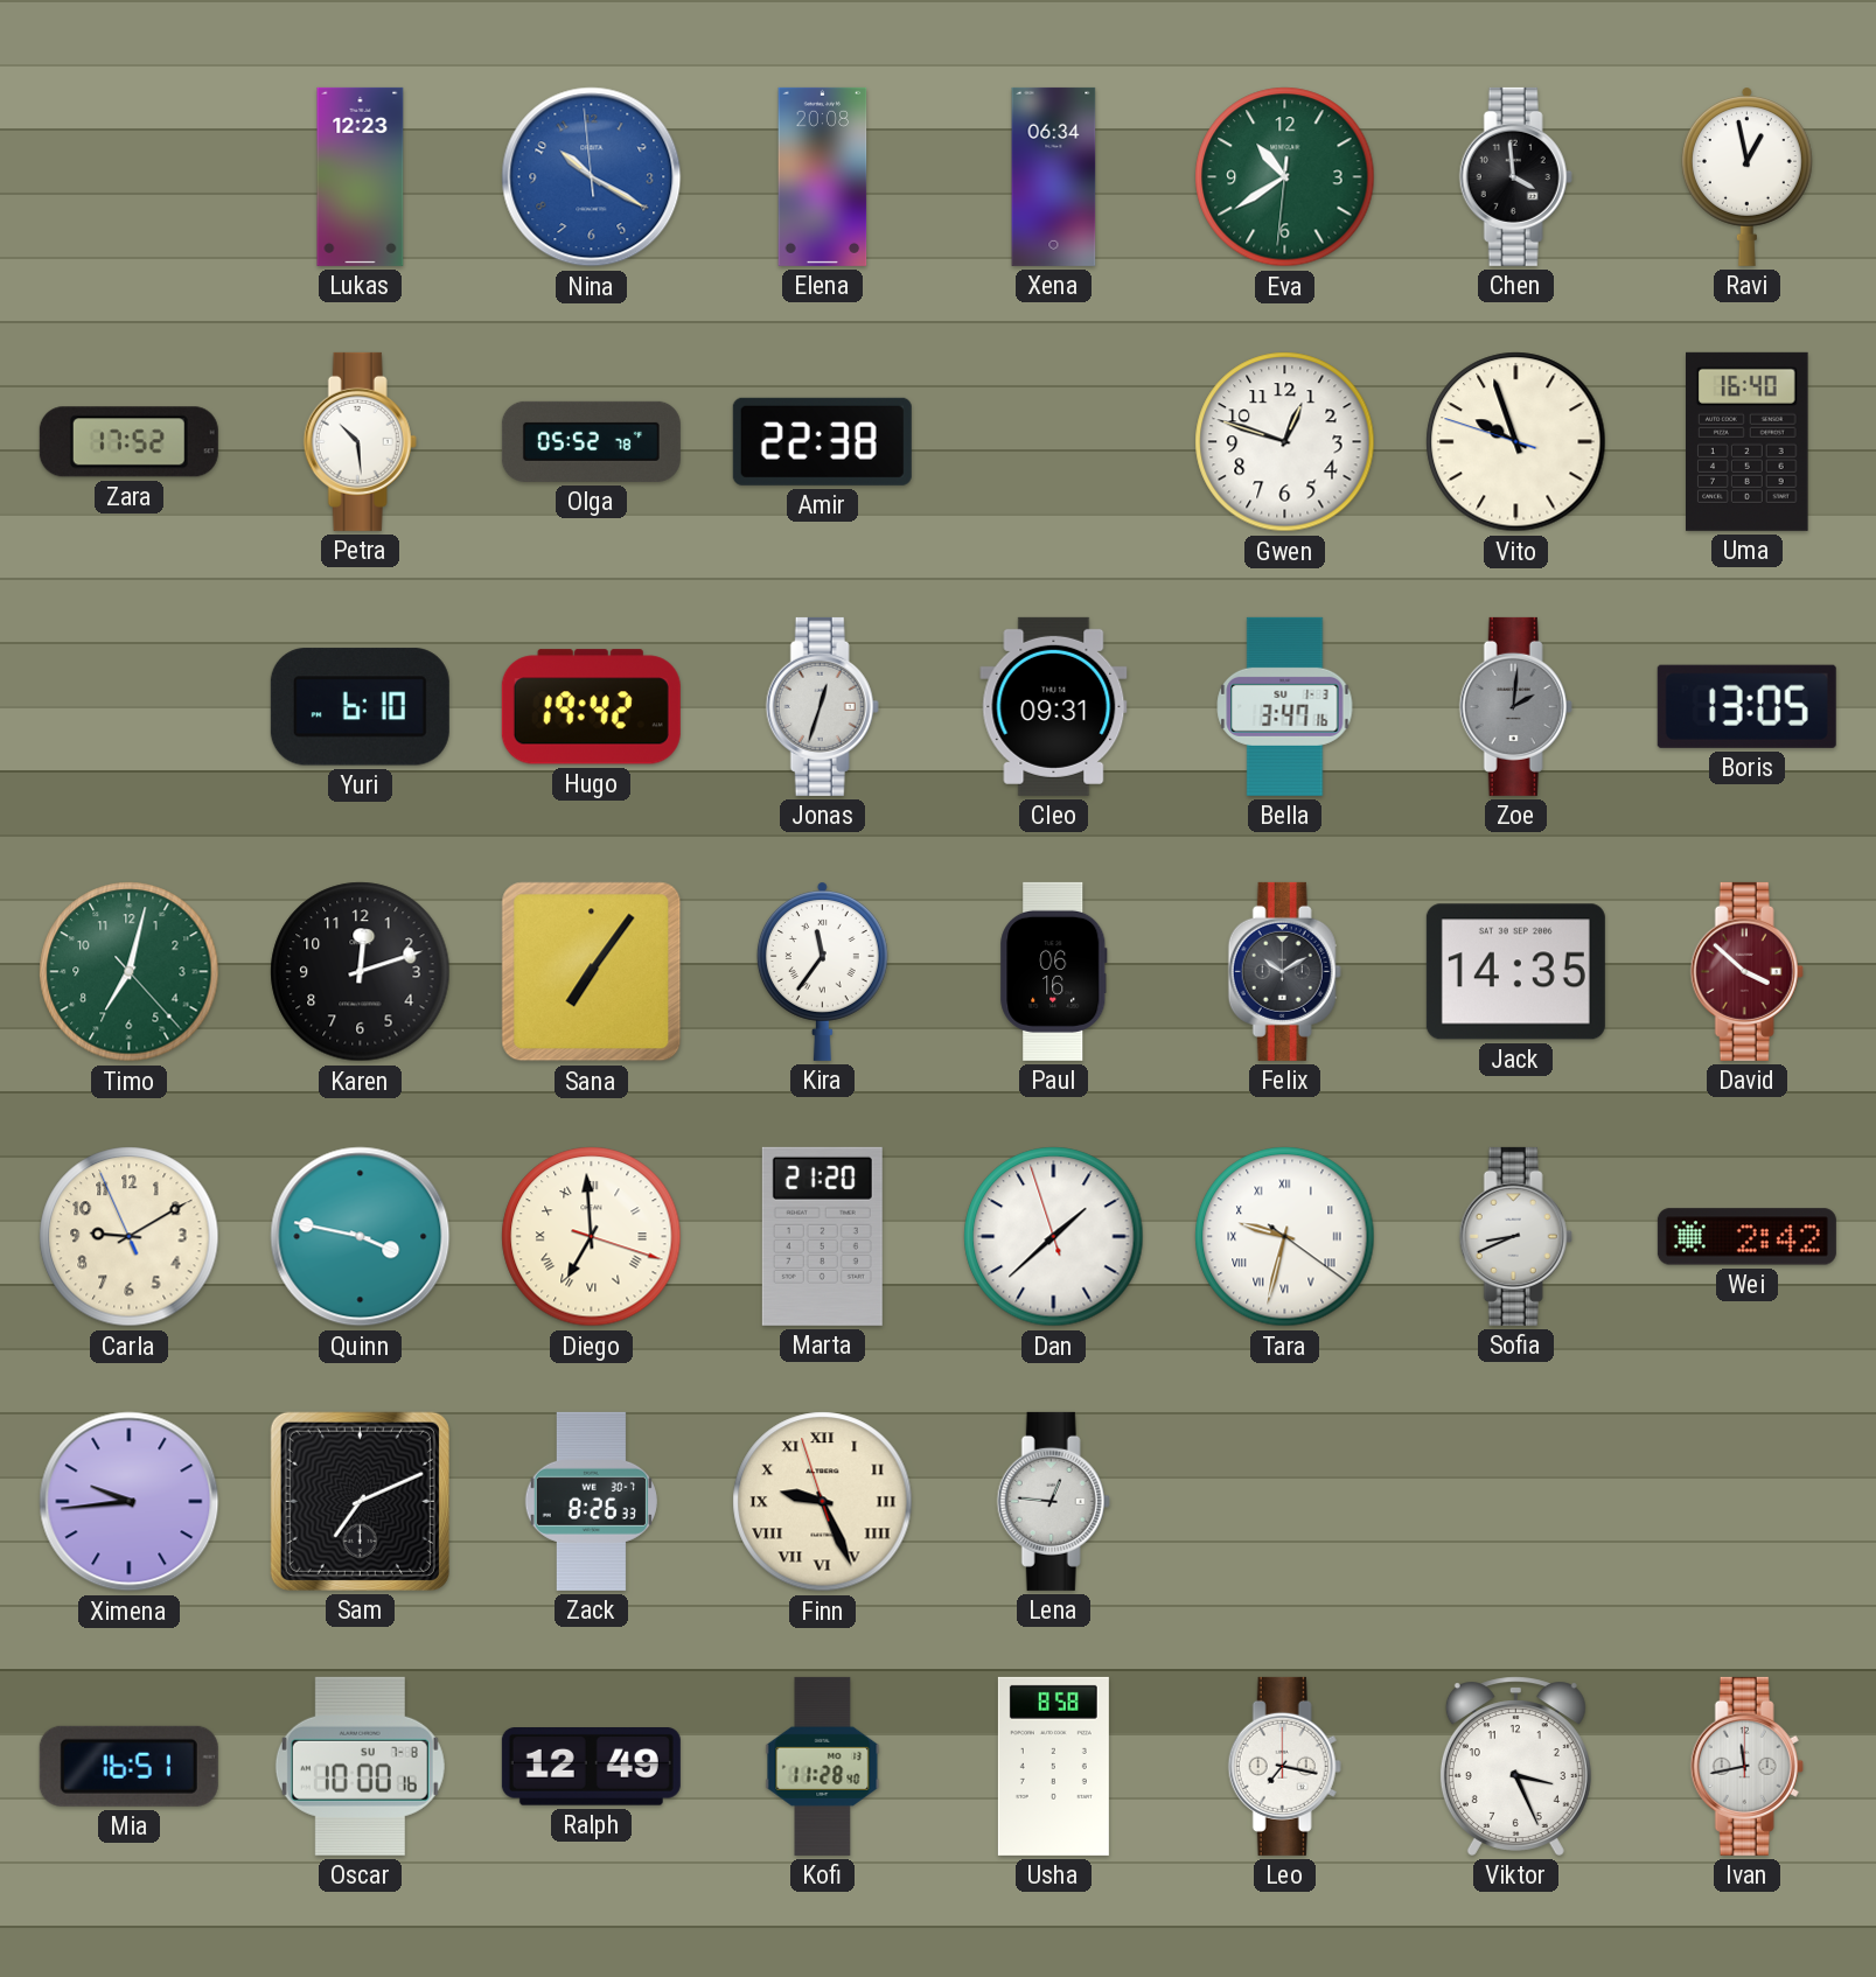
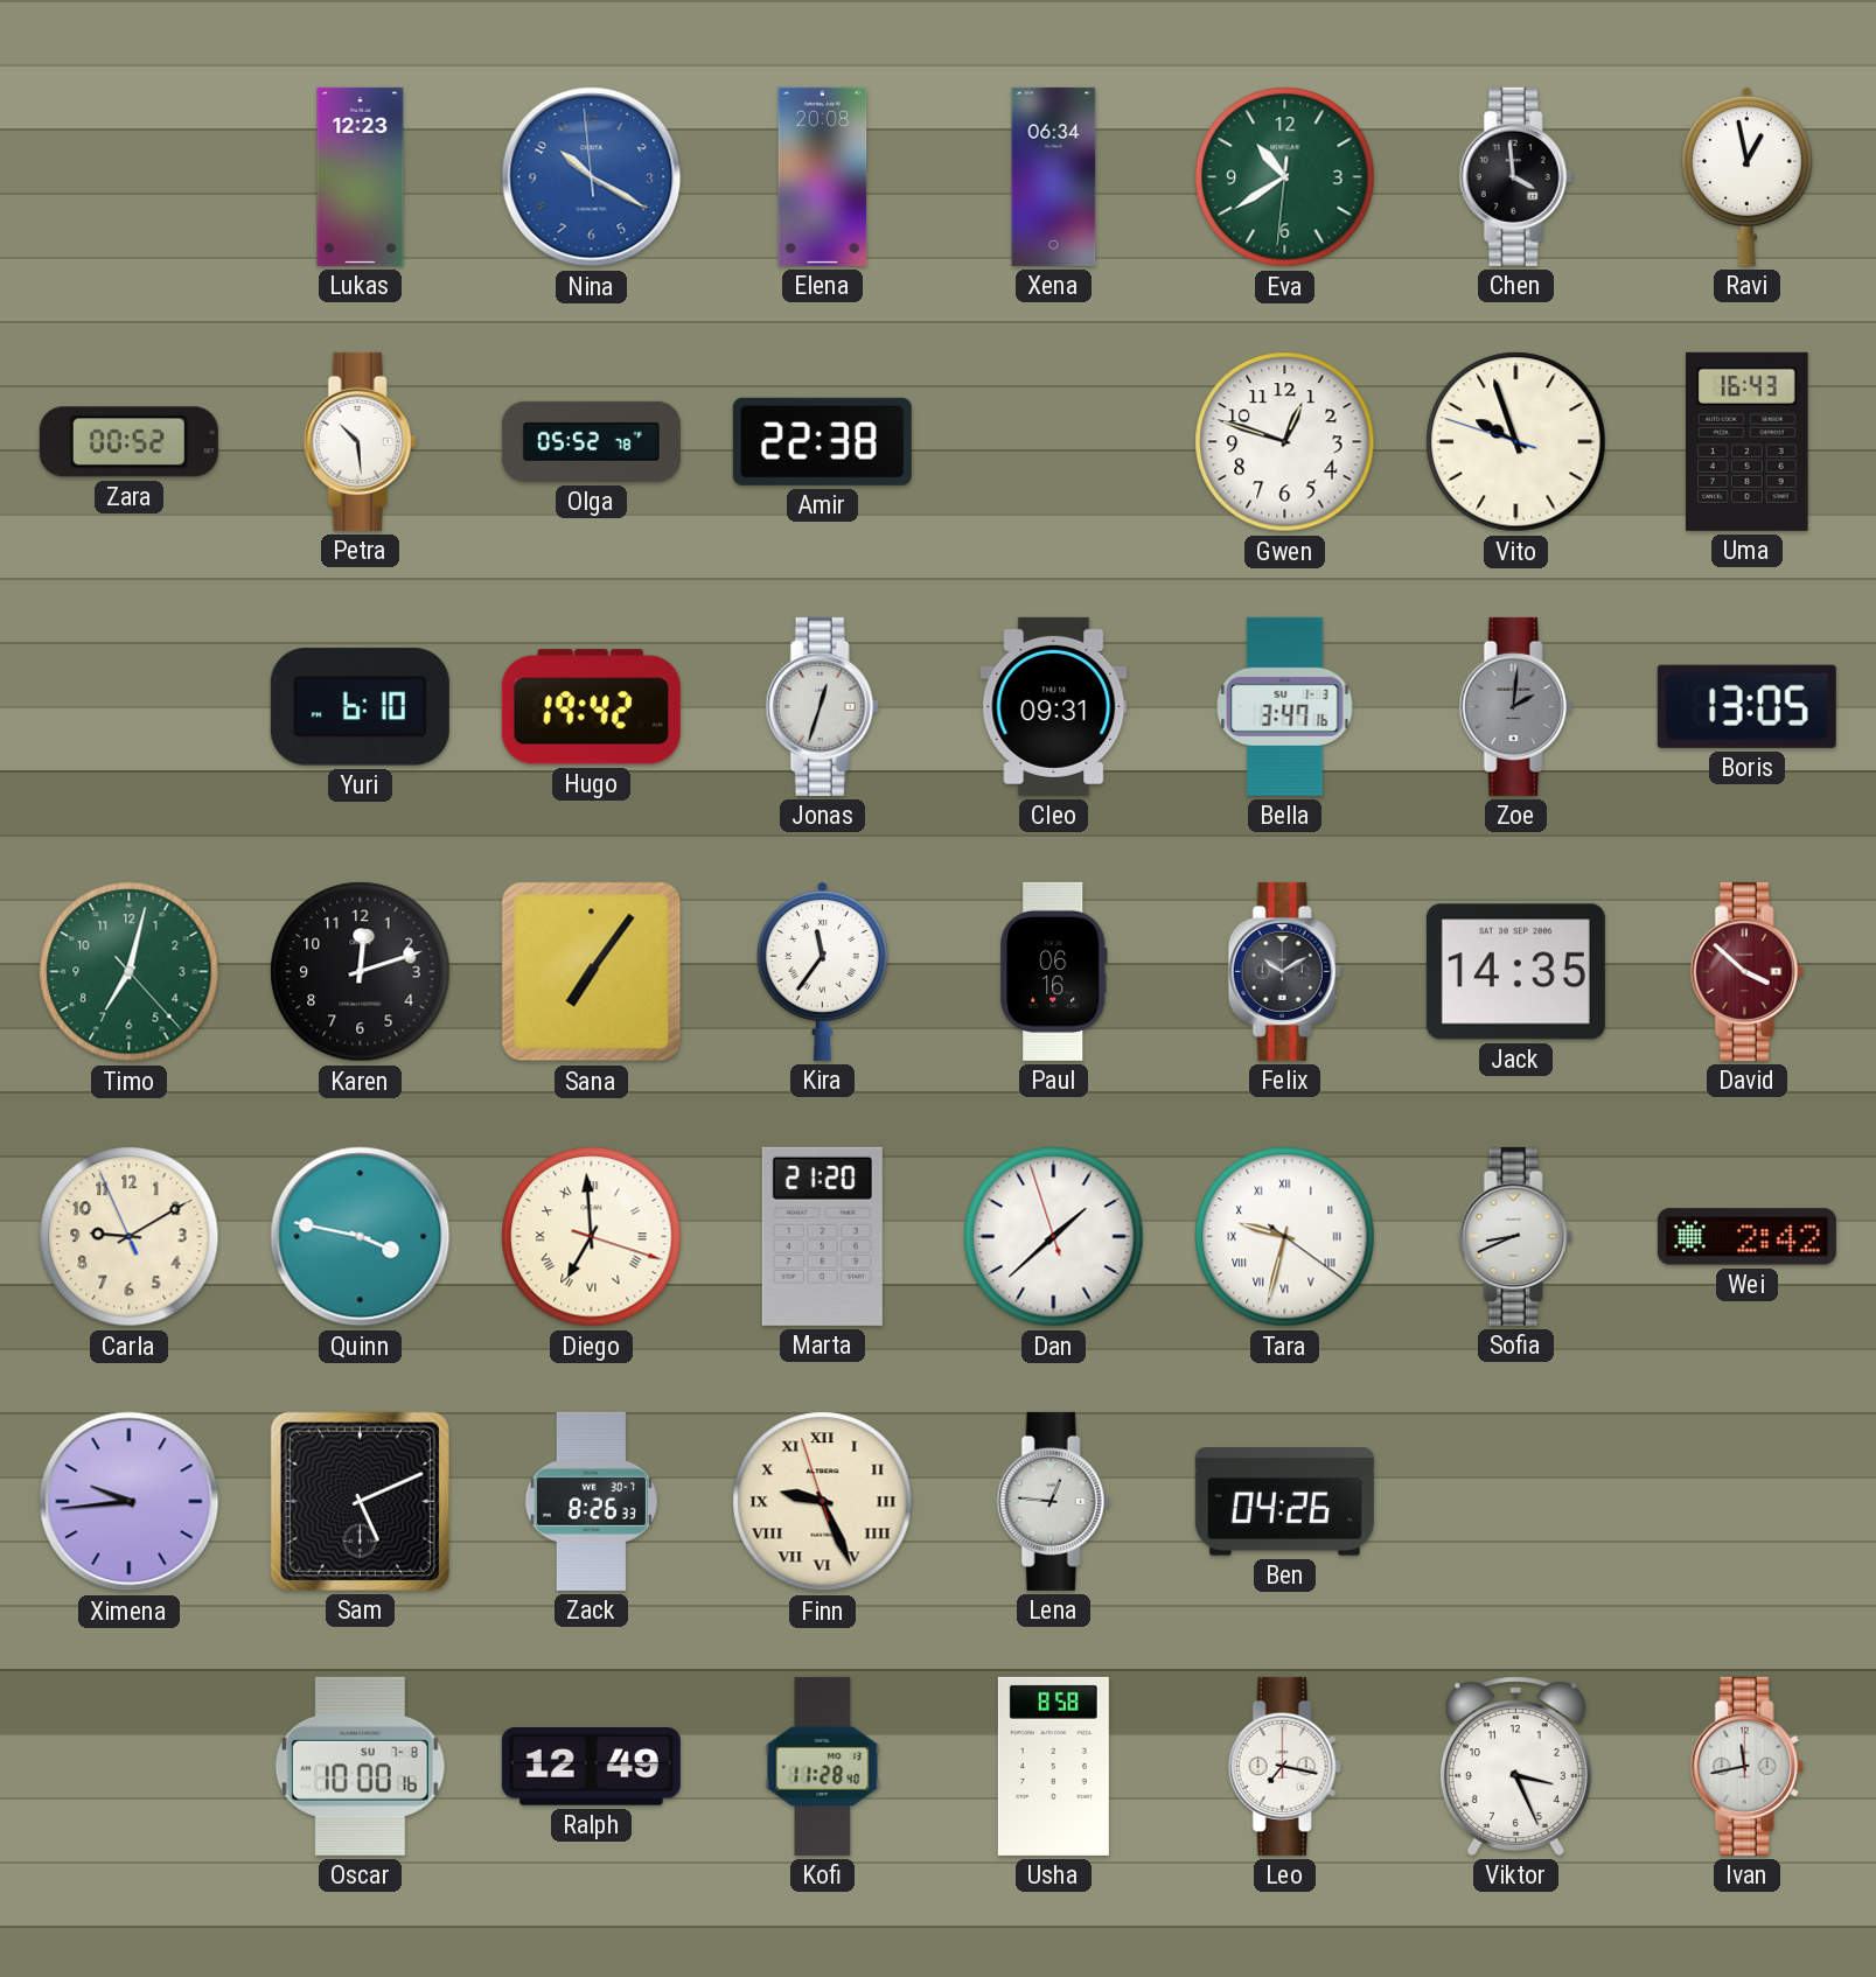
Zara: 17:52 -> 00:52 (128, 442)
Uma: 16:40 -> 16:43 (1748, 441)
Sam: 7:11 -> 5:11 (360, 1501)
Ben: none -> 04:26 (1284, 1502)
Mia: 16:51 -> none (128, 1766)
